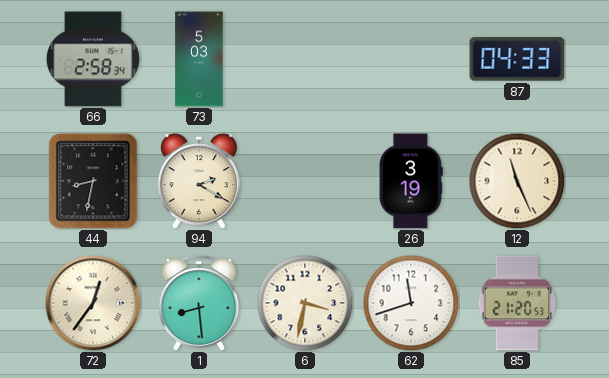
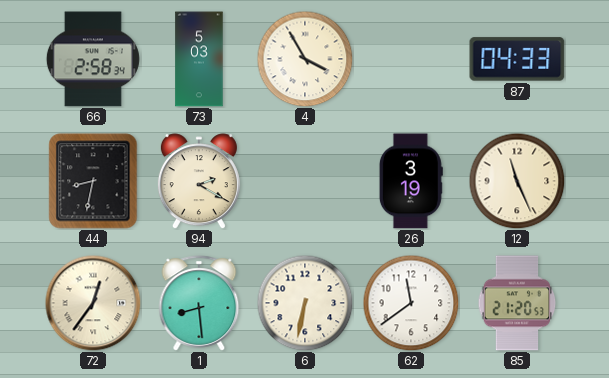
4: none -> 3:55 (305, 59)
6: 3:32 -> 6:32 (305, 303)
62: 11:42 -> 11:39 (411, 303)
